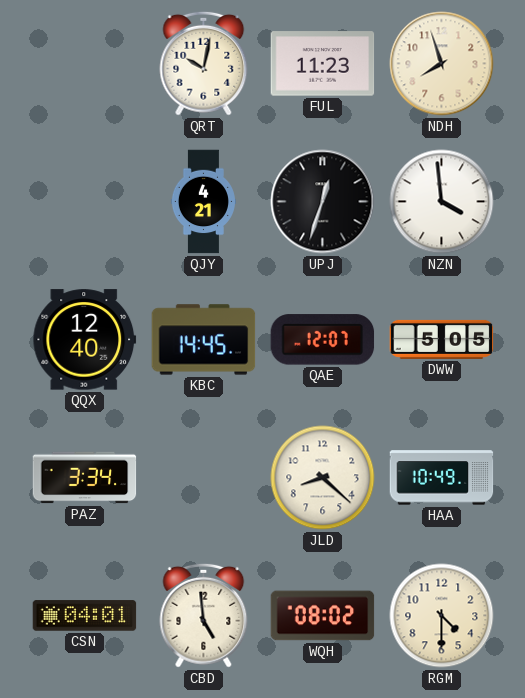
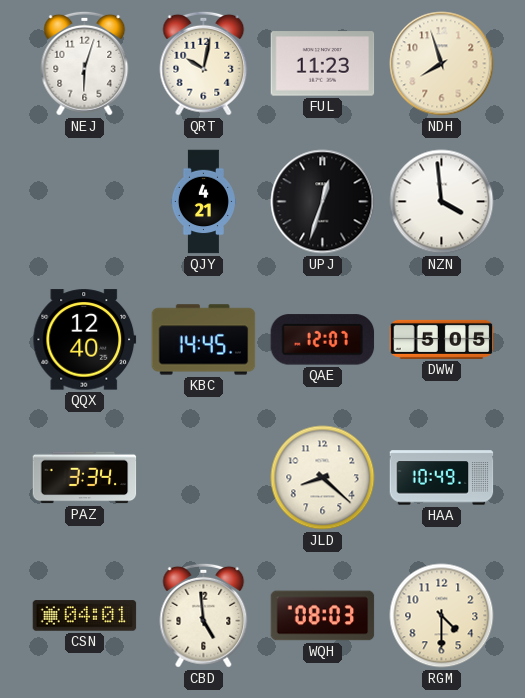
NEJ: none -> 6:03 (85, 63)
WQH: 08:02 -> 08:03 (323, 616)
